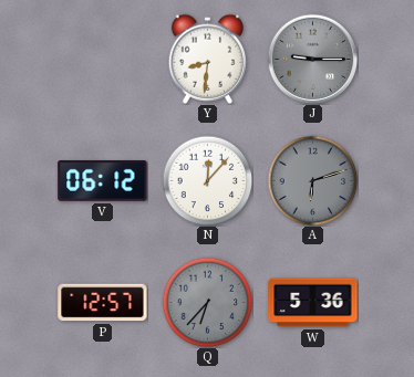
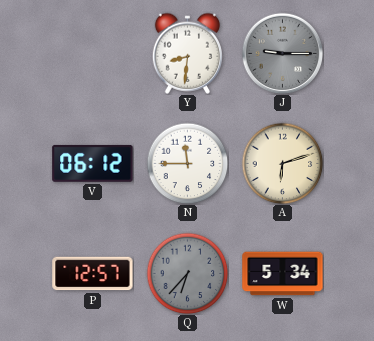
N: 12:07 -> 11:45 (187, 163)
A dial: grey -> cream (282, 163)
W: 5:36 -> 5:34 (283, 274)
